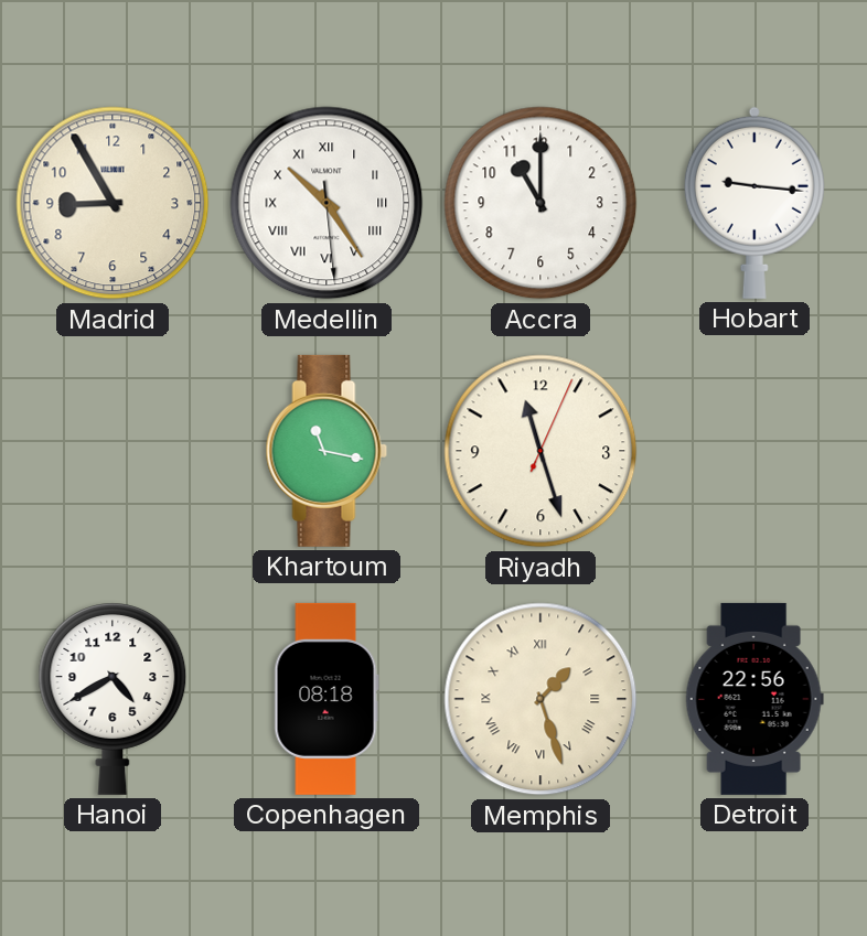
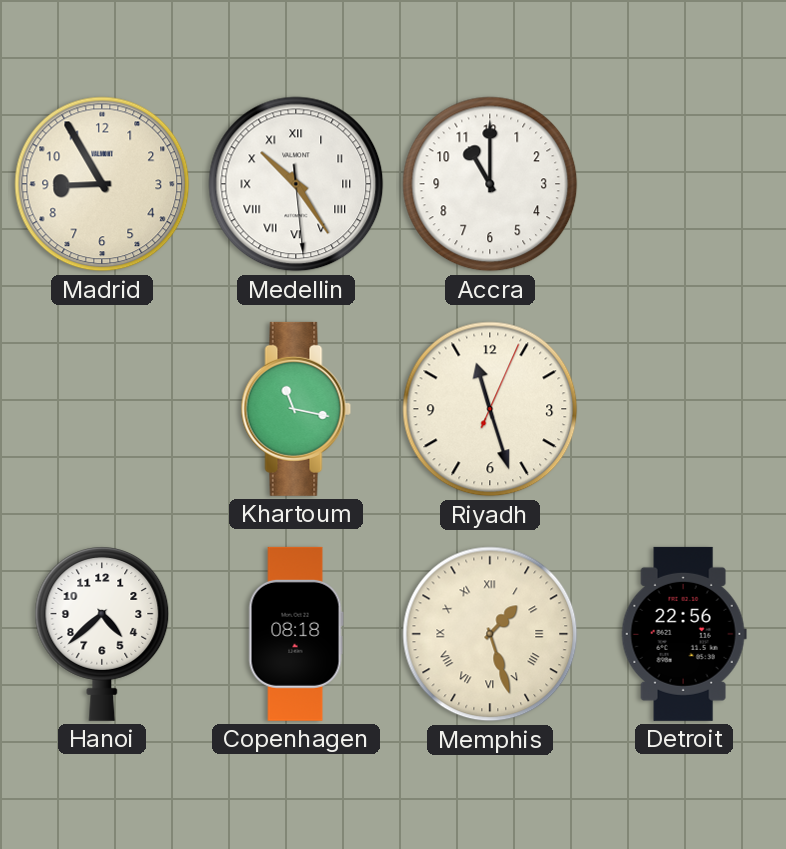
Hobart: 9:16 -> none (754, 203)
Hanoi: 4:40 -> 4:38 (102, 634)
